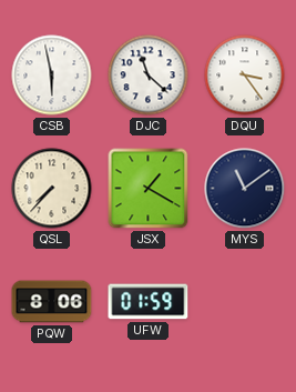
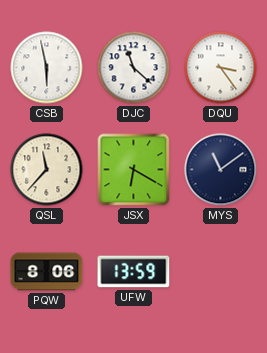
QSL: 7:37 -> 11:37 (47, 170)
JSX: 1:20 -> 6:20 (134, 170)
UFW: 01:59 -> 13:59 (134, 272)
